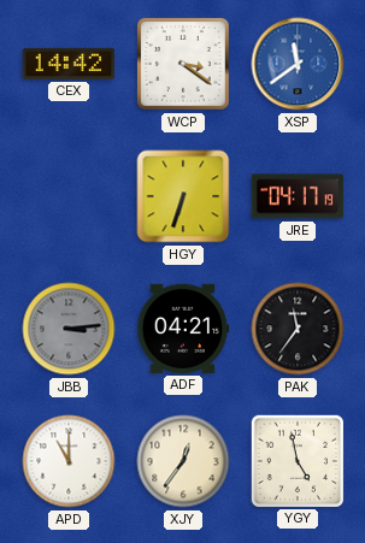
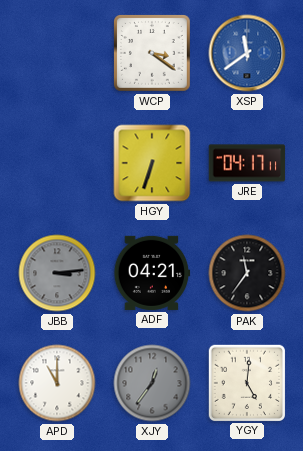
CEX: 14:42 -> none (69, 64)
JRE: 04:17:19 -> 04:17:11 (247, 163)
XJY dial: cream -> grey (152, 383)
YGY: 4:58 -> 5:01 (246, 382)
